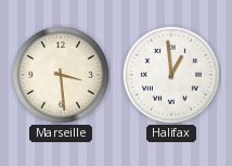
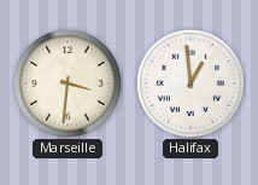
Marseille: 3:29 -> 3:31 (68, 83)
